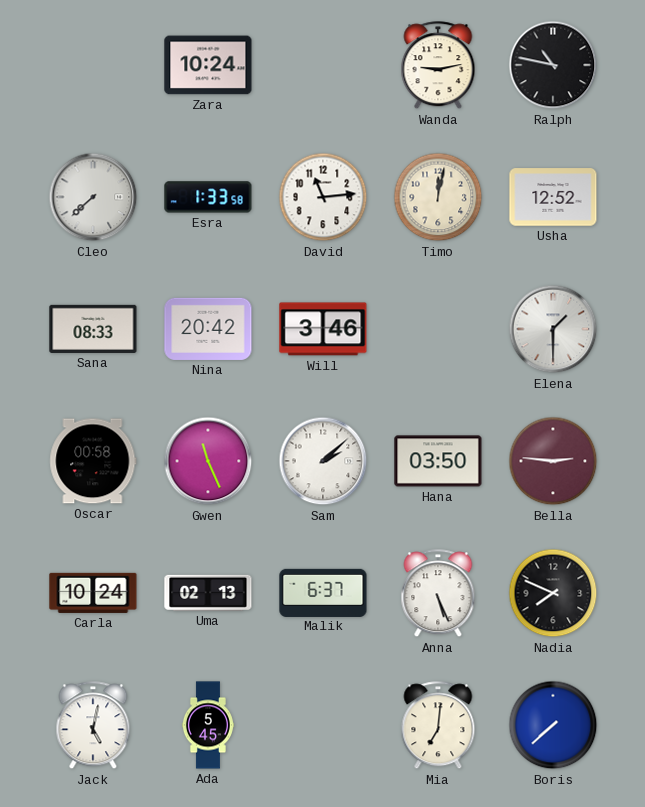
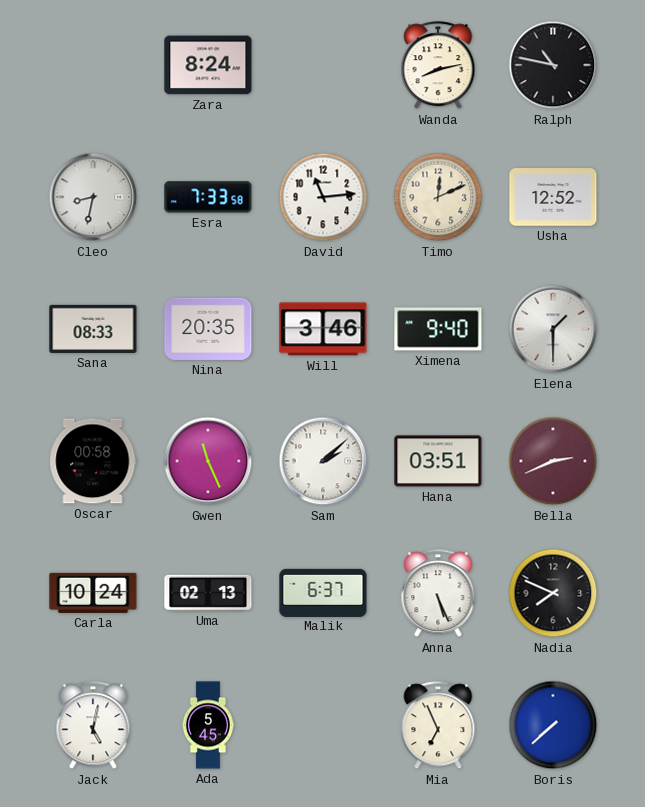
Zara: 10:24 -> 8:24 (208, 65)
Wanda: 9:13 -> 8:13 (438, 66)
Cleo: 7:38 -> 8:32 (93, 197)
Esra: 1:33 -> 7:33 (208, 197)
Timo: 12:02 -> 12:11 (438, 197)
Nina: 20:42 -> 20:35 (208, 329)
Ximena: none -> 9:40 (438, 329)
Hana: 03:50 -> 03:51 (438, 461)
Bella: 2:46 -> 2:41 (553, 461)
Mia: 7:01 -> 6:56 (438, 726)
